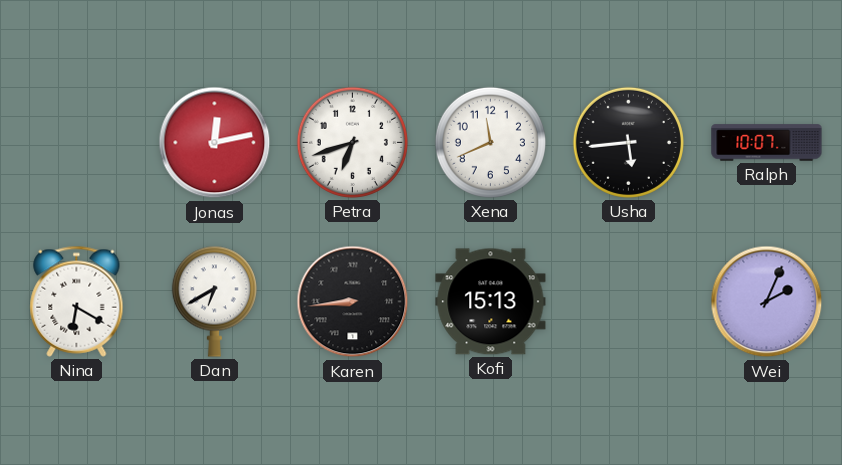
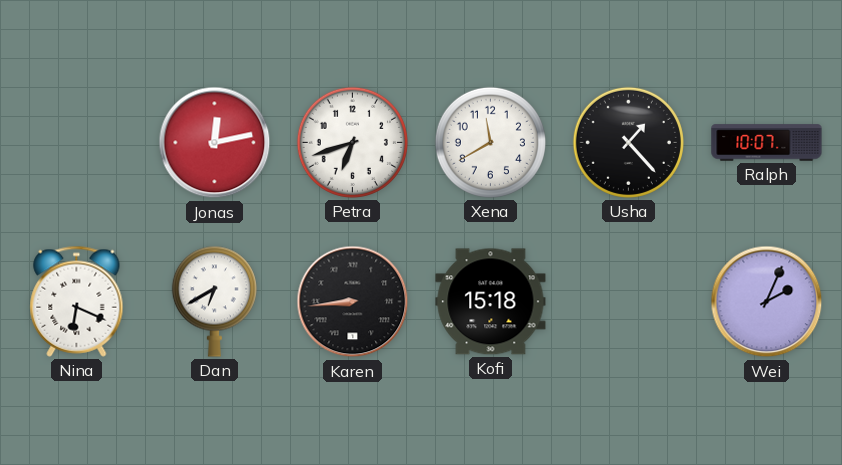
Xena: 11:41 -> 11:40 (490, 142)
Usha: 5:44 -> 1:23 (628, 142)
Nina: 6:20 -> 6:19 (77, 301)
Kofi: 15:13 -> 15:18 (491, 302)
